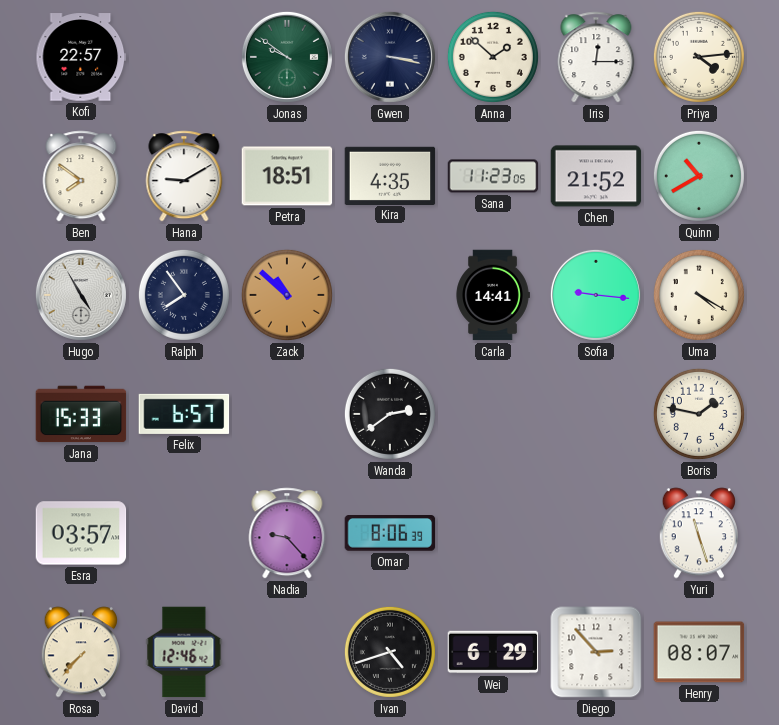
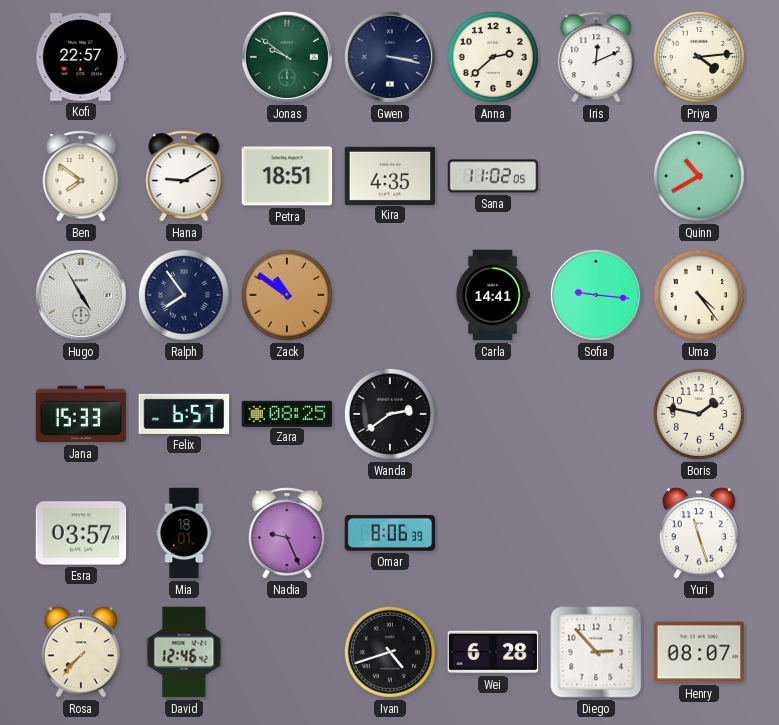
Anna: 1:52 -> 2:38 (493, 57)
Iris: 12:15 -> 12:11 (596, 57)
Sana: 11:23 -> 11:02 (493, 176)
Chen: 21:52 -> none (596, 176)
Zack: 10:52 -> 10:51 (287, 295)
Uma: 4:20 -> 4:24 (699, 295)
Zara: none -> 08:25 (287, 413)
Mia: none -> 18:01 (184, 533)
Nadia: 9:23 -> 9:26 (287, 533)
Wei: 6:29 -> 6:28 (493, 652)
